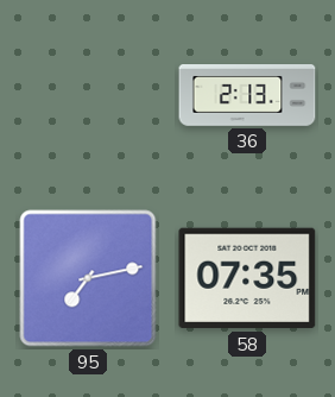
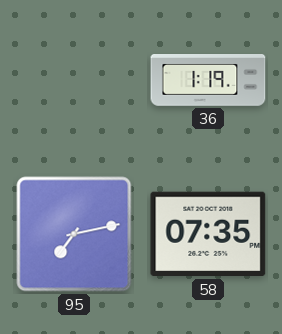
36: 2:13 -> 1:19 (208, 81)
